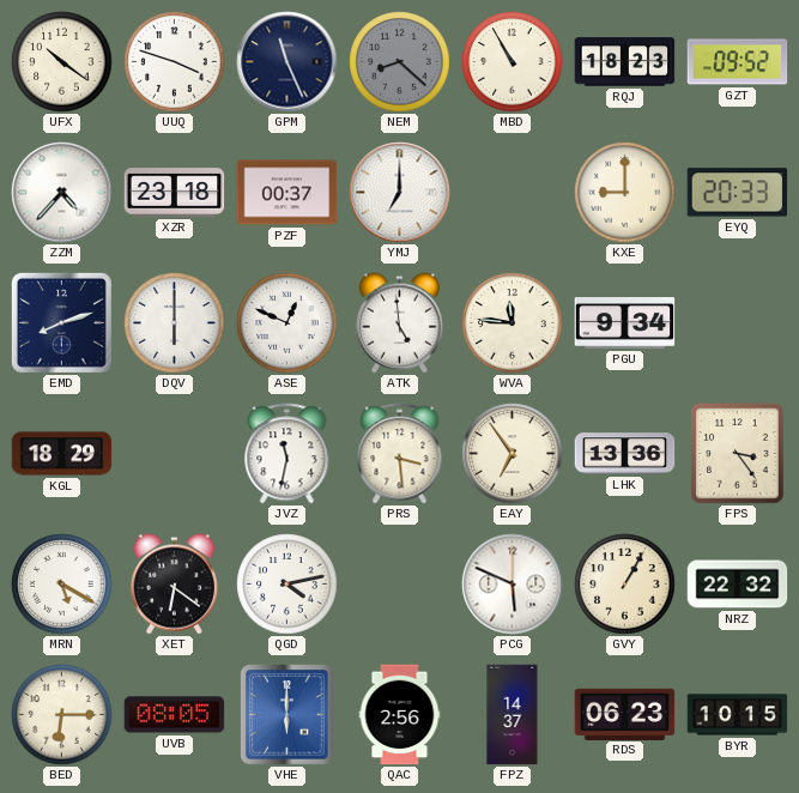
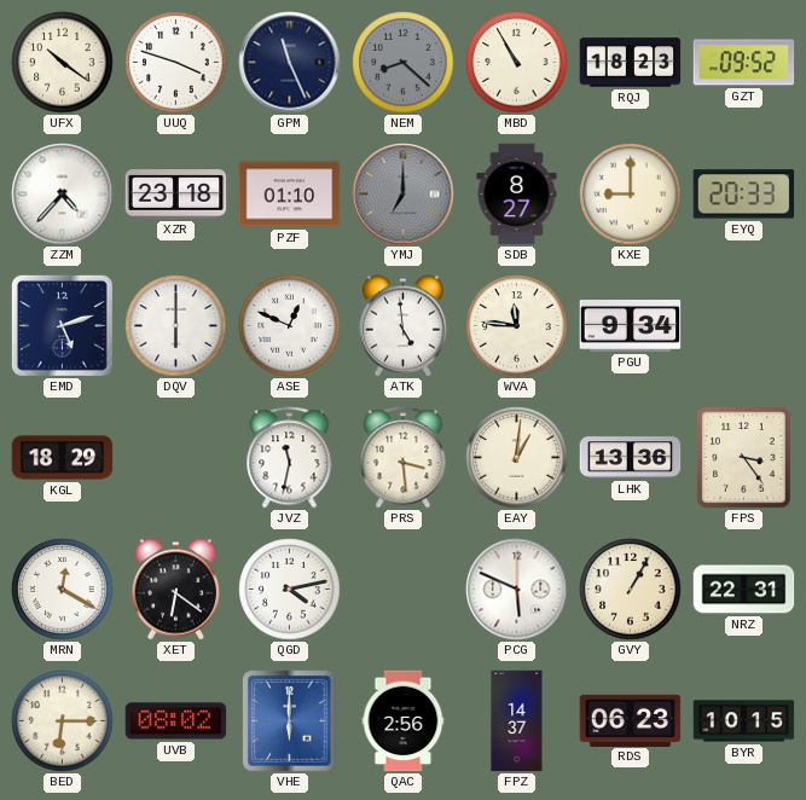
PZF: 00:37 -> 01:10 (290, 195)
YMJ dial: white -> grey (404, 195)
SDB: none -> 8:27 (517, 195)
EMD: 8:12 -> 5:12 (62, 325)
EAY: 6:54 -> 1:01 (517, 458)
MRN: 5:20 -> 12:20 (63, 590)
NRZ: 22:32 -> 22:31 (744, 590)
UVB: 08:05 -> 08:02 (176, 721)
